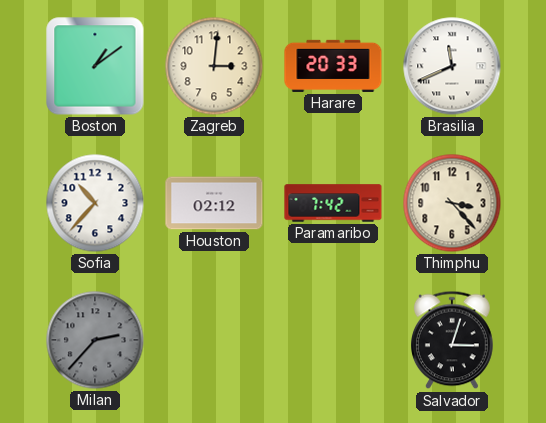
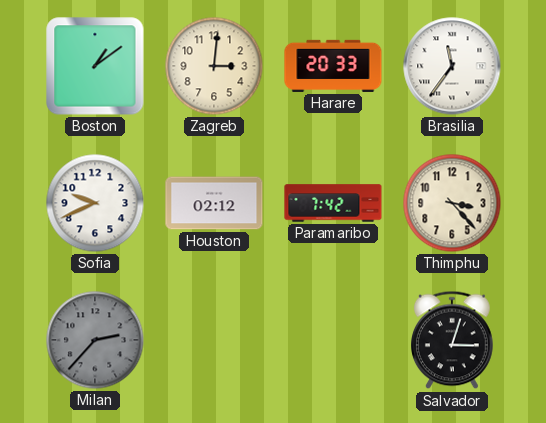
Brasilia: 11:41 -> 11:36 (452, 66)
Sofia: 10:37 -> 9:41 (95, 203)
